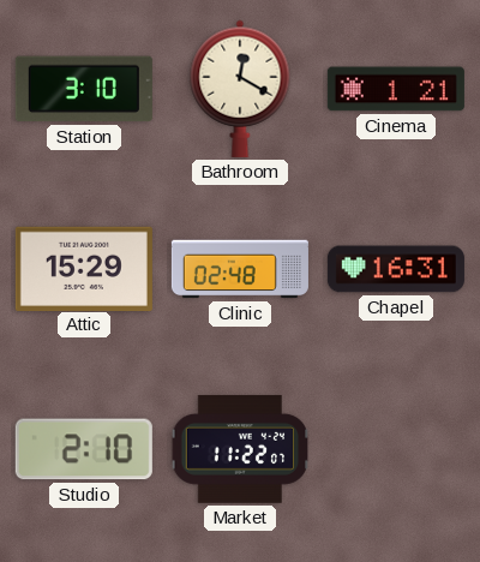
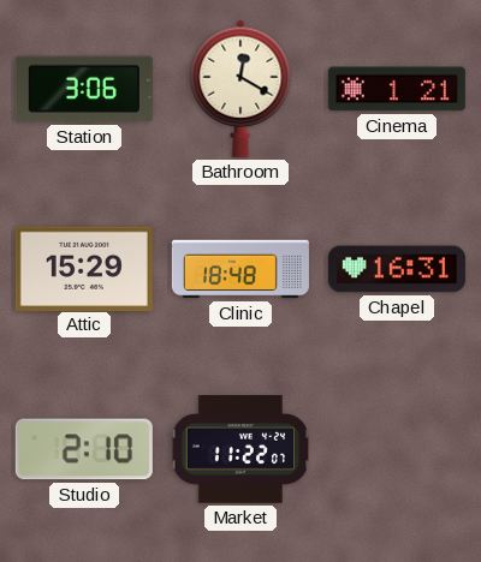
Station: 3:10 -> 3:06 (84, 89)
Clinic: 02:48 -> 18:48 (240, 269)
